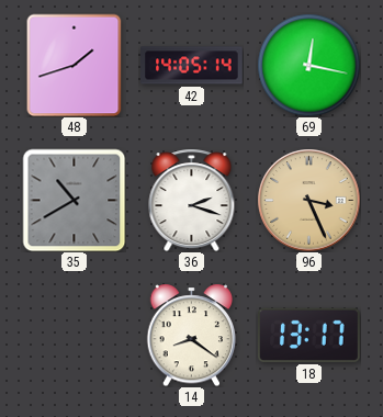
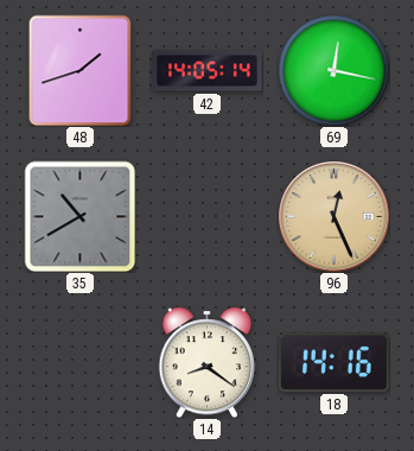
36: 2:18 -> none (192, 200)
96: 3:26 -> 12:26 (333, 216)
18: 13:17 -> 14:16 (335, 362)
